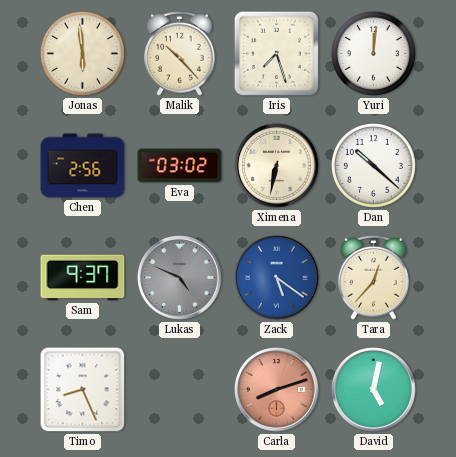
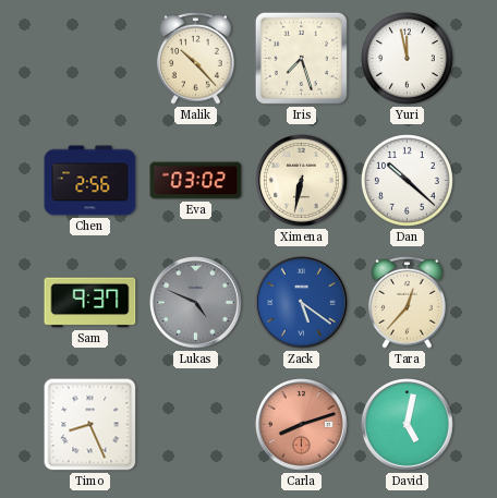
Jonas: 5:59 -> none (82, 53)
Yuri: 12:01 -> 11:58 (407, 58)
